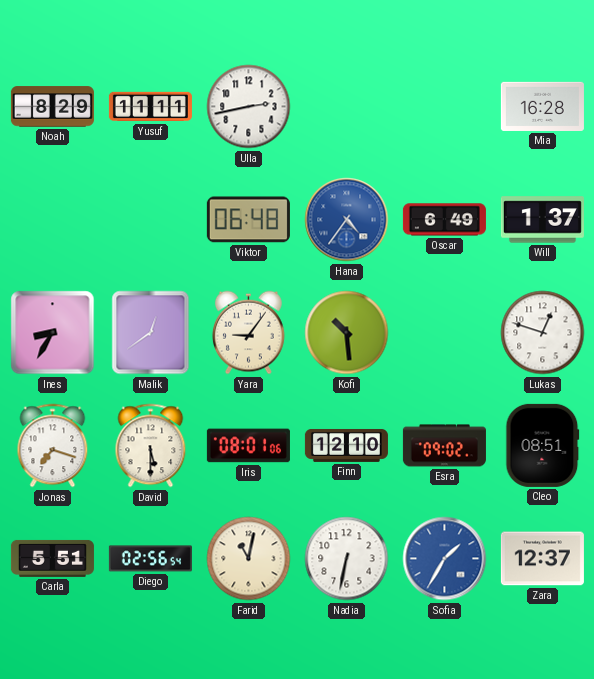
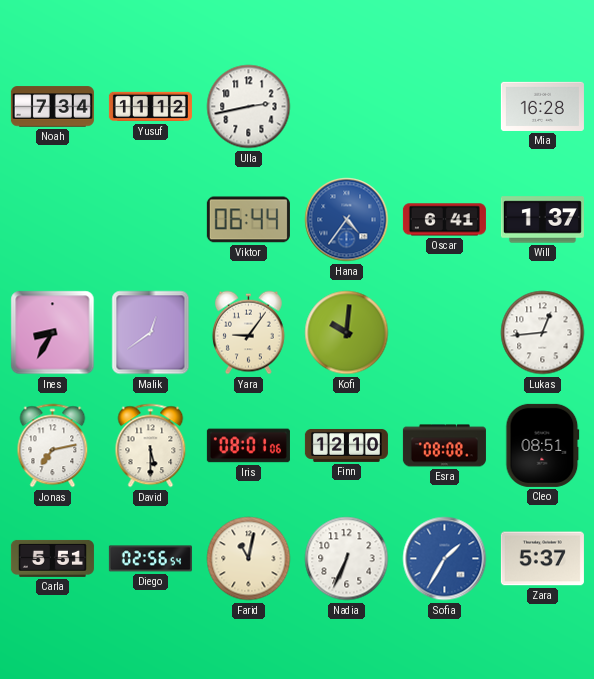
Noah: 8:29 -> 7:34 (52, 107)
Yusuf: 11:11 -> 11:12 (150, 107)
Viktor: 06:48 -> 06:44 (248, 220)
Oscar: 6:49 -> 6:41 (444, 220)
Kofi: 10:29 -> 10:01 (347, 333)
Lukas: 12:48 -> 12:44 (543, 333)
Jonas: 7:18 -> 7:13 (53, 446)
Esra: 09:02 -> 08:08 (444, 446)
Nadia: 6:32 -> 6:34 (347, 559)
Zara: 12:37 -> 5:37 (542, 559)
